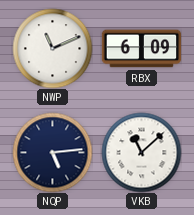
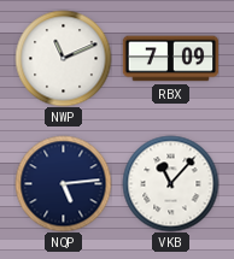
RBX: 6:09 -> 7:09 (170, 59)
VKB: 11:08 -> 11:07 (170, 183)
